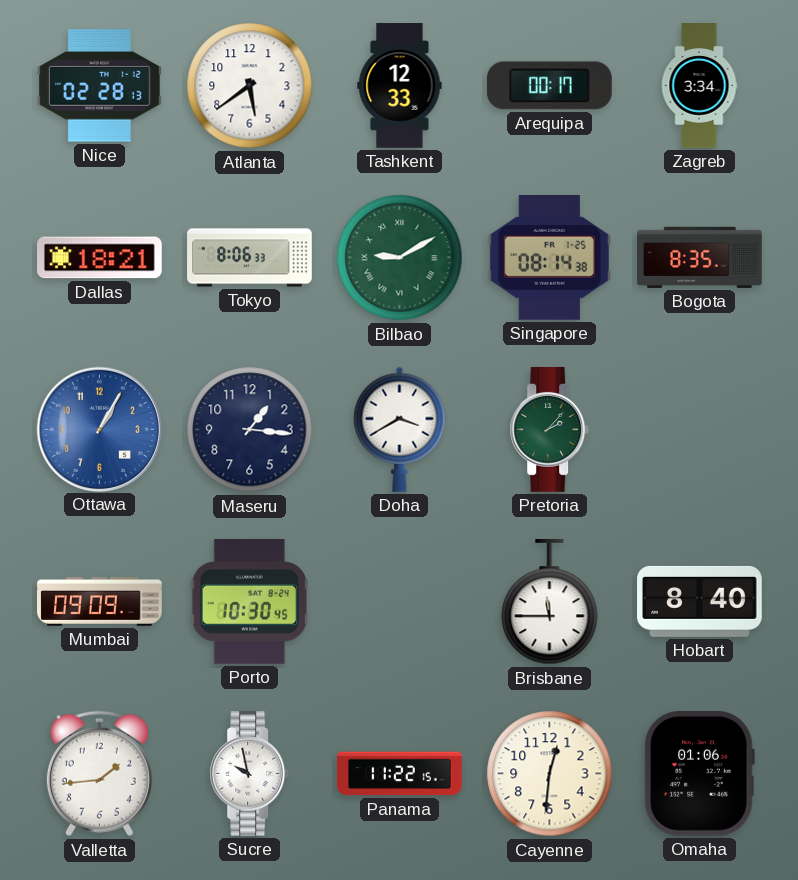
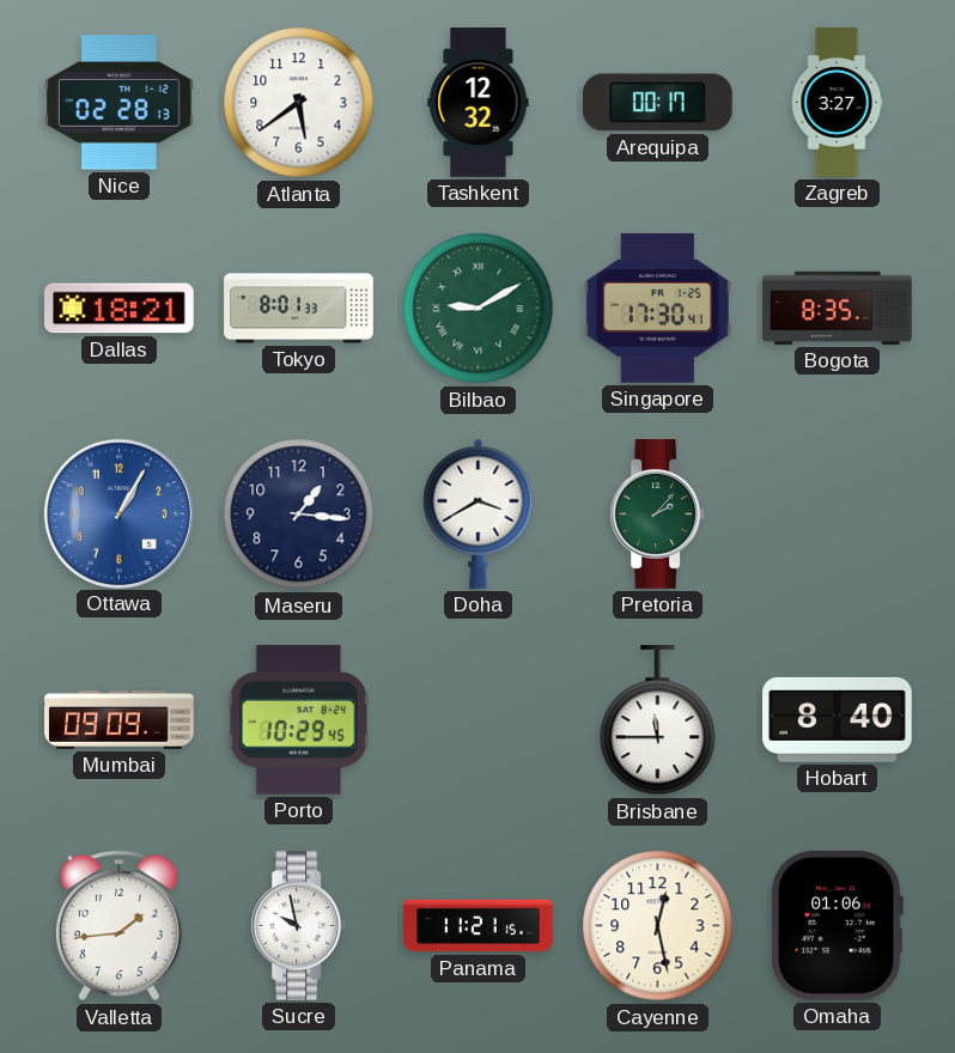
Tashkent: 12:33 -> 12:32 (479, 103)
Zagreb: 3:34 -> 3:27 (837, 103)
Tokyo: 8:06 -> 8:01 (299, 309)
Singapore: 08:14 -> 17:30 (657, 309)
Porto: 10:30 -> 10:29 (298, 719)
Panama: 11:22 -> 11:21 (479, 926)
Cayenne: 12:31 -> 12:28 (658, 926)
